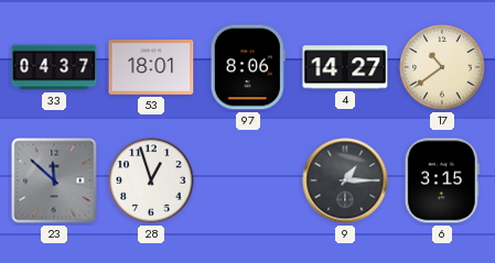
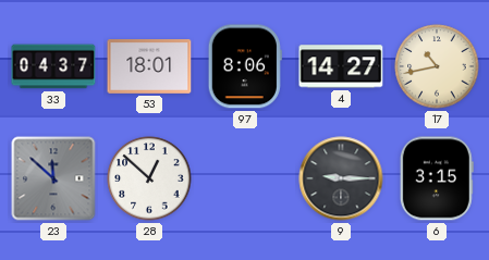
17: 10:39 -> 10:43 (437, 66)
28: 12:57 -> 12:52 (149, 178)
9: 1:15 -> 9:15 (341, 178)
